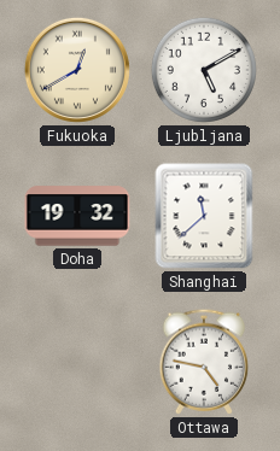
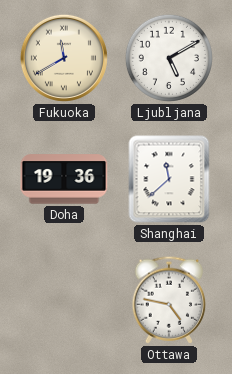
Fukuoka: 12:40 -> 11:40 (64, 58)
Doha: 19:32 -> 19:36 (64, 179)
